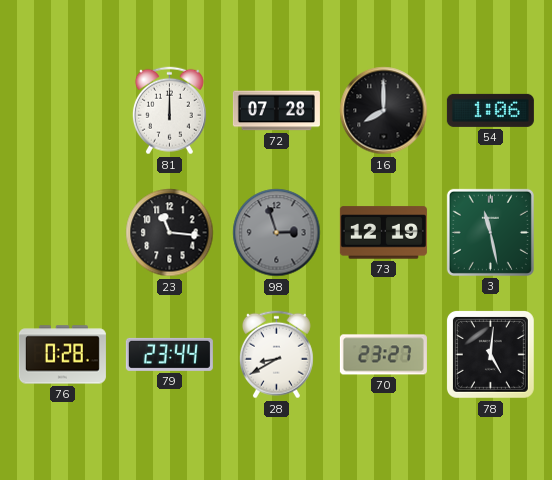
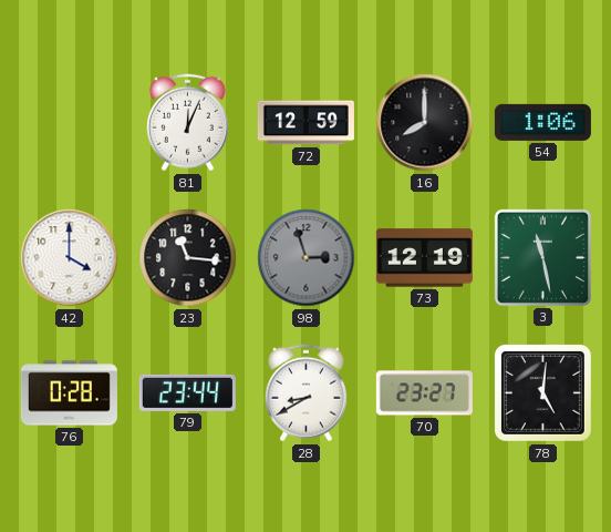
81: 12:00 -> 12:04 (187, 123)
72: 07:28 -> 12:59 (305, 123)
42: none -> 4:00 (70, 258)
